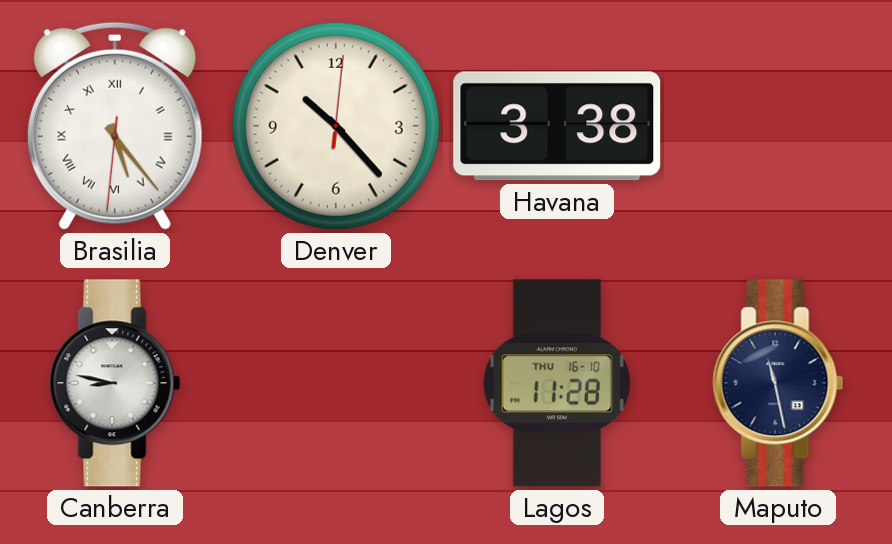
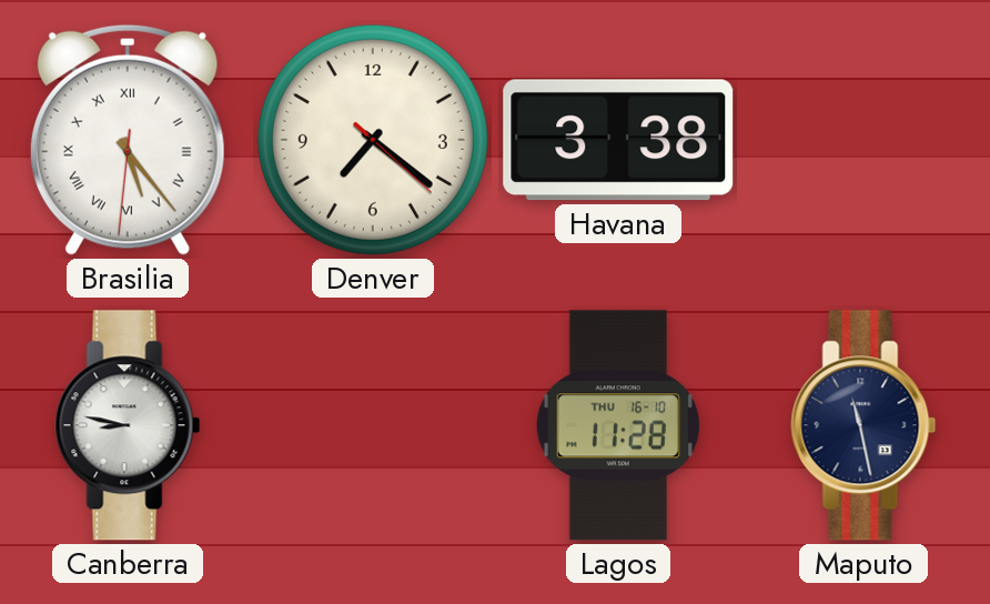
Denver: 10:23 -> 7:21 (373, 140)
